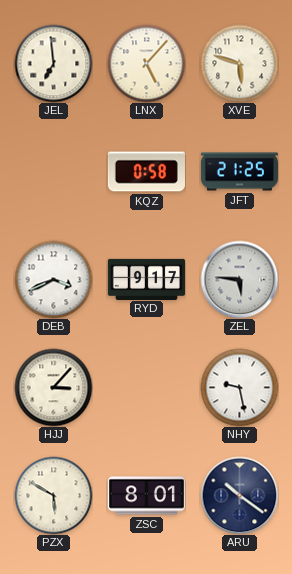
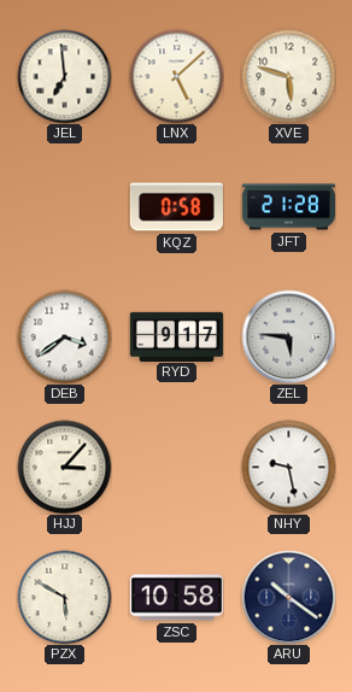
LNX: 5:07 -> 5:08 (176, 76)
JFT: 21:25 -> 21:28 (288, 207)
DEB: 3:41 -> 3:39 (64, 336)
ZSC: 8:01 -> 10:58 (176, 598)
